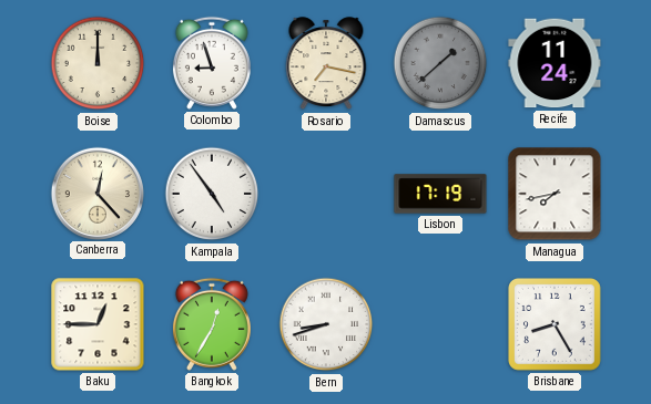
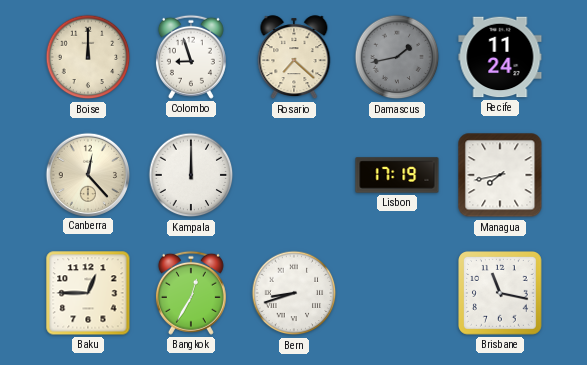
Rosario: 7:17 -> 7:22 (294, 58)
Damascus: 1:38 -> 1:43 (397, 57)
Kampala: 4:54 -> 12:00 (191, 175)
Brisbane: 8:25 -> 11:17 (501, 294)
